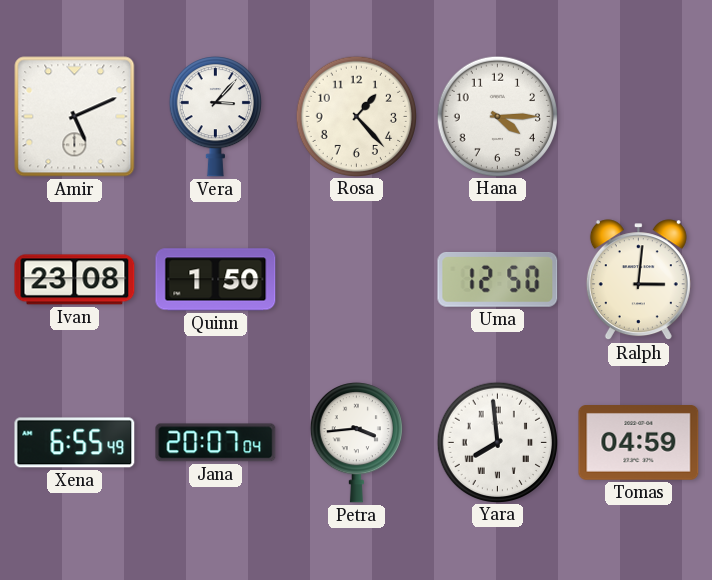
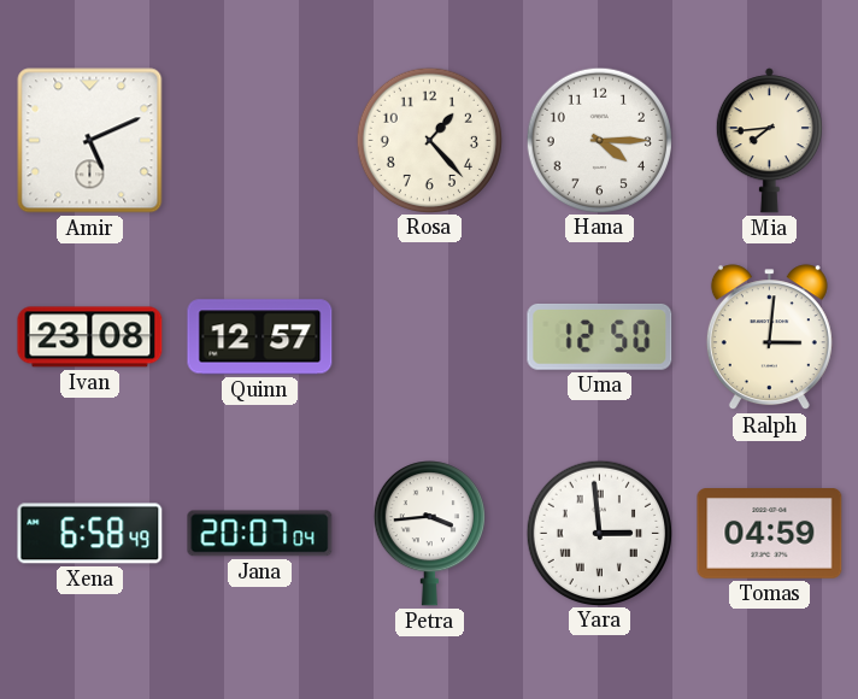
Vera: 3:07 -> none (215, 117)
Mia: none -> 7:44 (769, 141)
Quinn: 1:50 -> 12:57 (260, 337)
Xena: 6:55 -> 6:58 (90, 534)
Yara: 7:59 -> 2:59 (599, 533)
